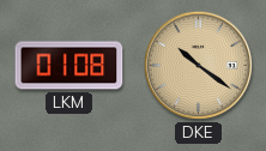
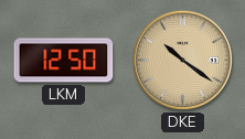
LKM: 01:08 -> 12:50 (64, 61)
